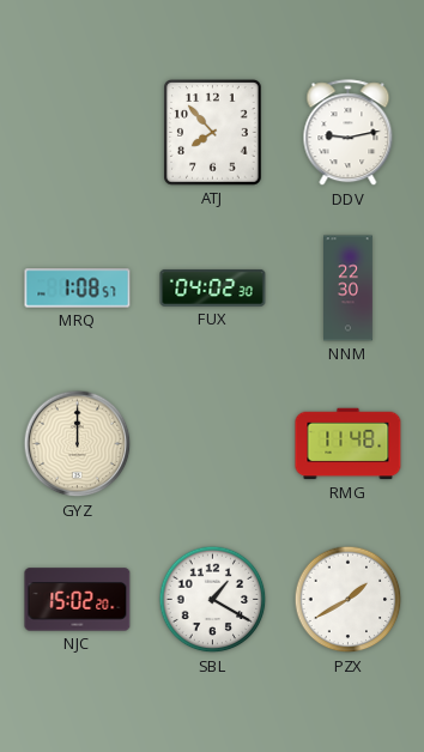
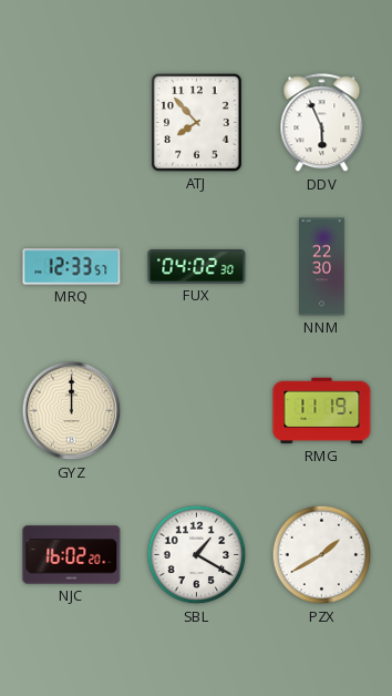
DDV: 9:13 -> 5:56 (322, 123)
MRQ: 1:08 -> 12:33 (72, 267)
RMG: 11:48 -> 11:19 (322, 411)
NJC: 15:02 -> 16:02 (72, 555)
